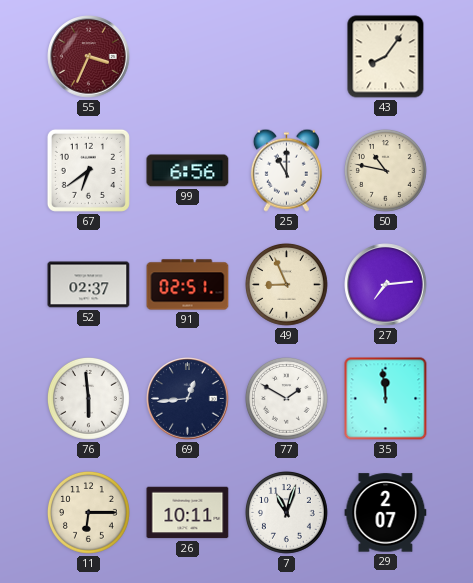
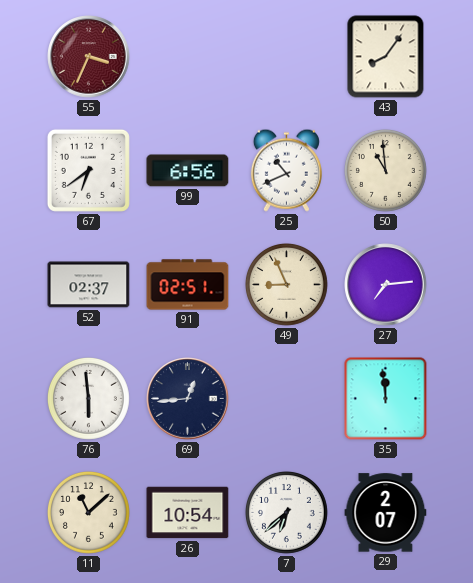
25: 11:00 -> 10:41 (286, 170)
50: 10:47 -> 10:59 (386, 171)
77: 1:50 -> none (287, 399)
11: 6:15 -> 11:08 (89, 513)
26: 10:11 -> 10:54 (188, 513)
7: 11:03 -> 6:38 (287, 513)
